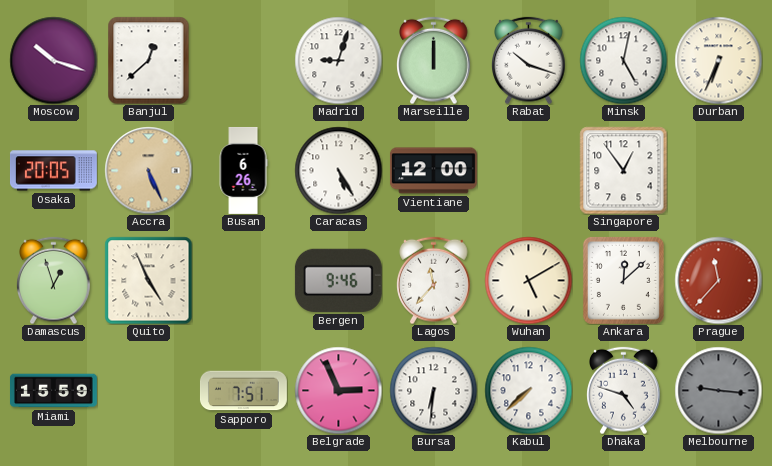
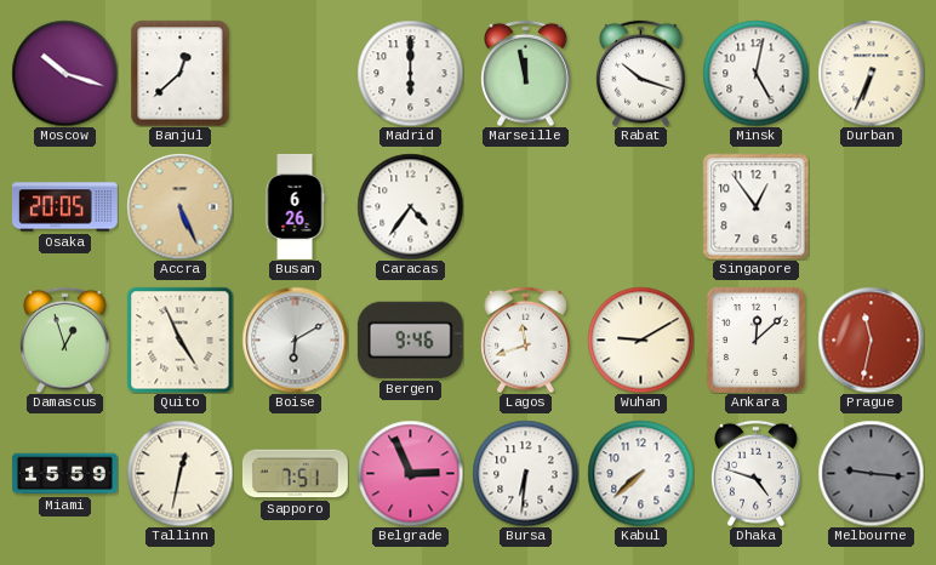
Madrid: 9:03 -> 6:00 (410, 73)
Marseille: 12:00 -> 11:58 (526, 73)
Caracas: 5:25 -> 4:36 (410, 206)
Vientiane: 12:00 -> none (433, 171)
Boise: none -> 6:10 (295, 339)
Lagos: 11:37 -> 11:42 (526, 339)
Wuhan: 5:10 -> 9:10 (640, 339)
Prague: 11:37 -> 11:32 (871, 339)
Tallinn: none -> 12:32 (179, 473)
